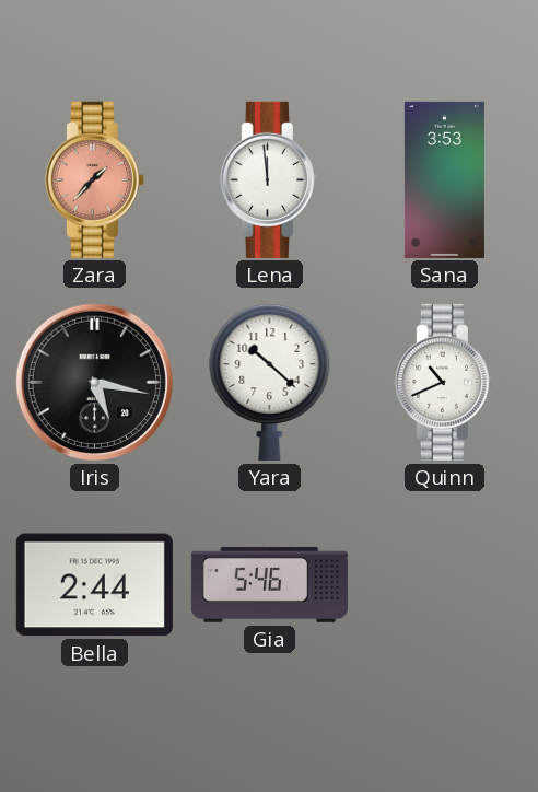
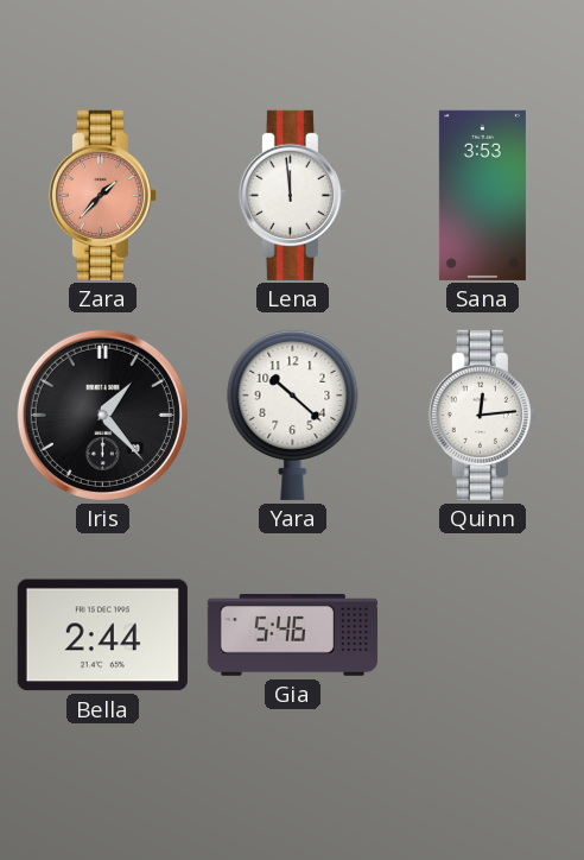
Iris: 5:17 -> 1:23 (102, 415)
Quinn: 10:41 -> 12:14 (482, 415)
